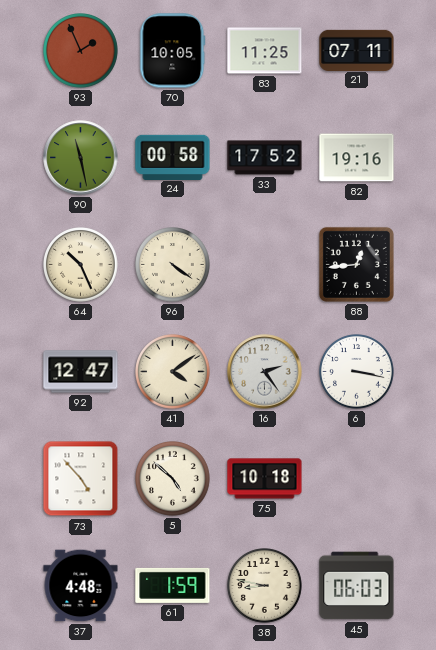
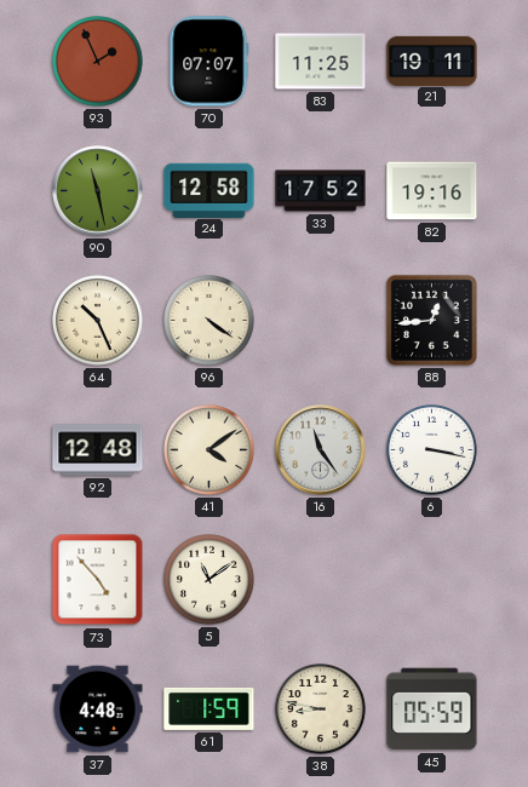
70: 10:05 -> 07:07 (210, 62)
21: 07:11 -> 19:11 (432, 61)
24: 00:58 -> 12:58 (210, 190)
92: 12:47 -> 12:48 (98, 450)
16: 2:24 -> 11:24 (321, 450)
5: 4:52 -> 11:09 (210, 580)
75: 10:18 -> none (265, 479)
45: 06:03 -> 05:59 (432, 710)
